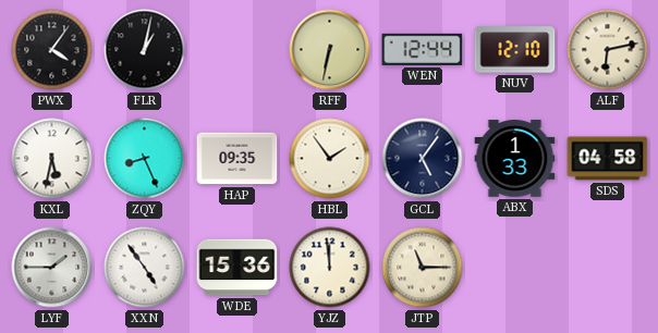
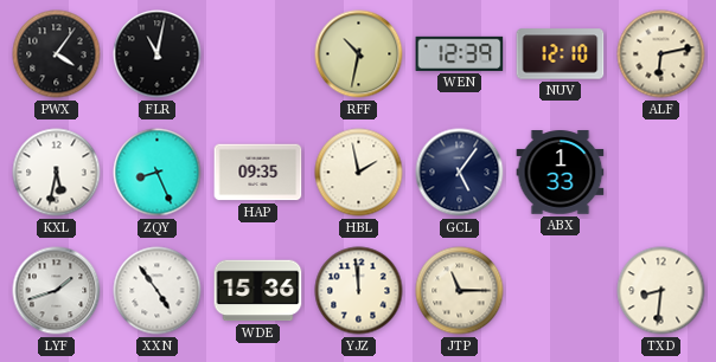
FLR: 1:02 -> 11:02 (158, 54)
RFF: 6:32 -> 10:32 (359, 54)
WEN: 12:44 -> 12:39 (460, 53)
HBL: 1:54 -> 1:58 (359, 173)
SDS: 04:58 -> none (608, 159)
LYF: 1:45 -> 1:42 (57, 291)
TXD: none -> 8:31 (661, 291)
